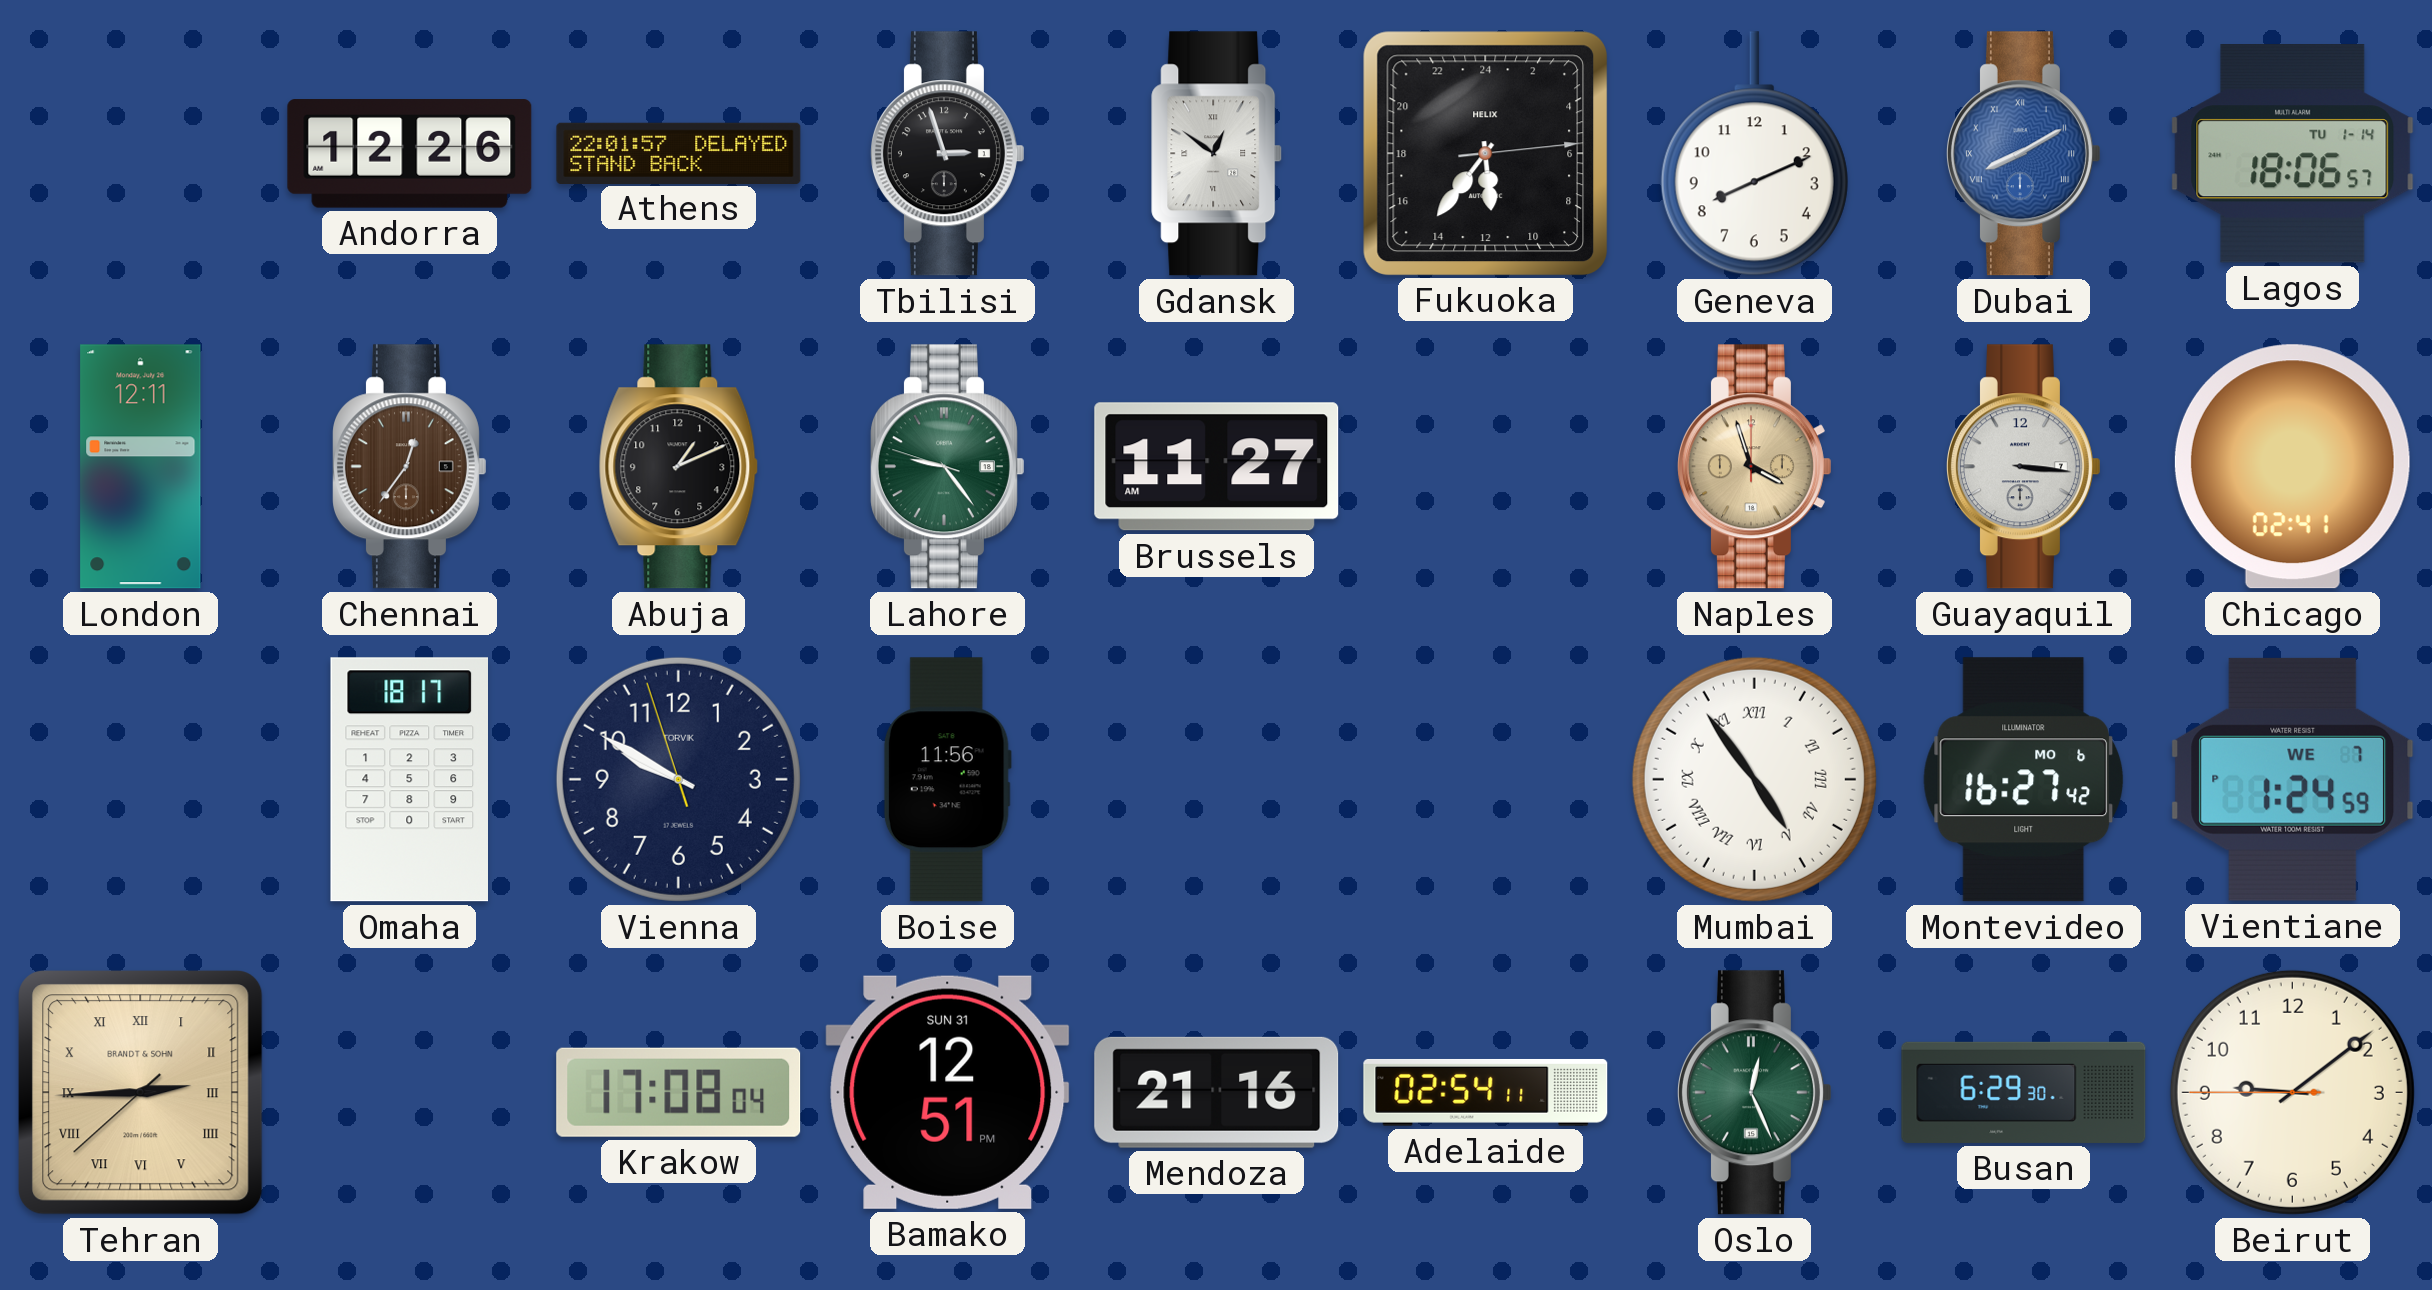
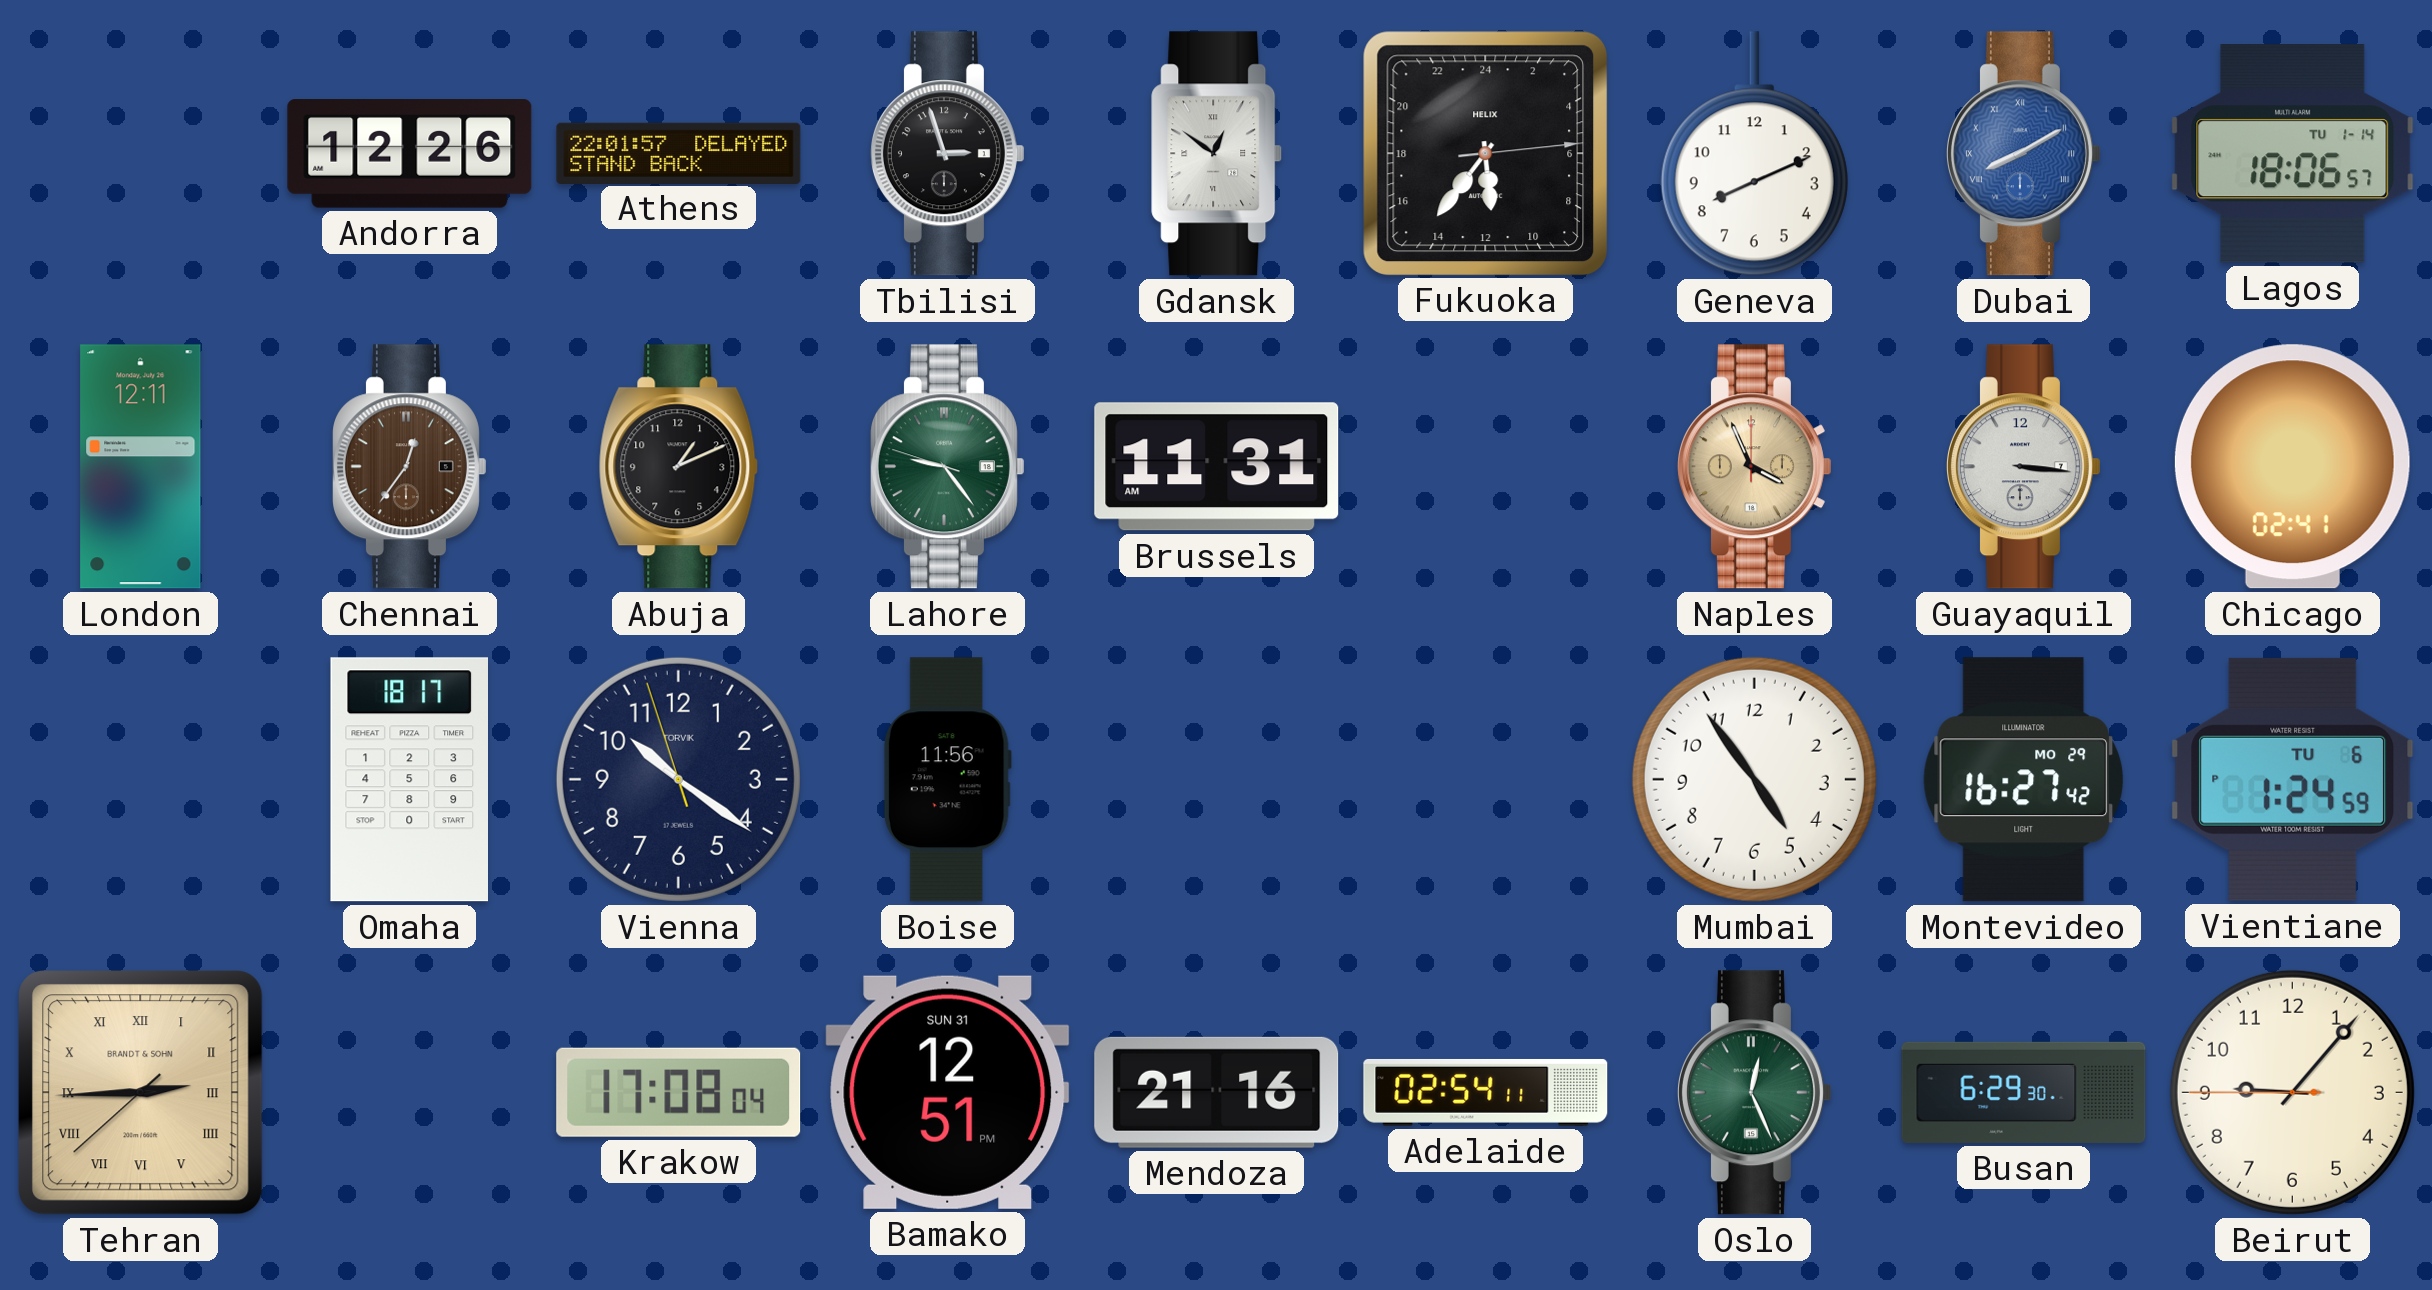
Brussels: 11:27 -> 11:31 (1217, 467)
Naples: 3:57 -> 3:56 (1754, 467)
Vienna: 9:49 -> 10:20 (678, 779)
Mumbai numerals: Roman -> Arabic (1754, 779)
Montevideo date: MO 6 -> MO 29 (2024, 780)
Vientiane date: WE 7 -> TU 6 (2293, 779)
Beirut: 9:08 -> 9:06 (2292, 1092)
